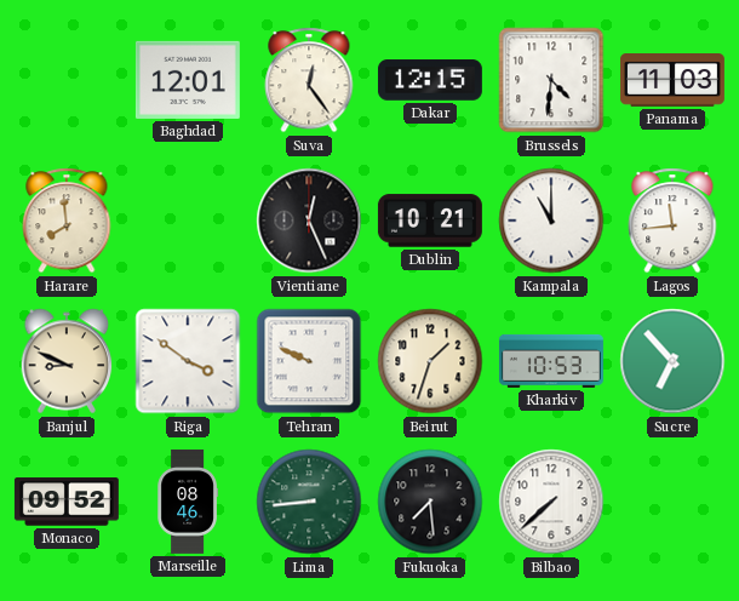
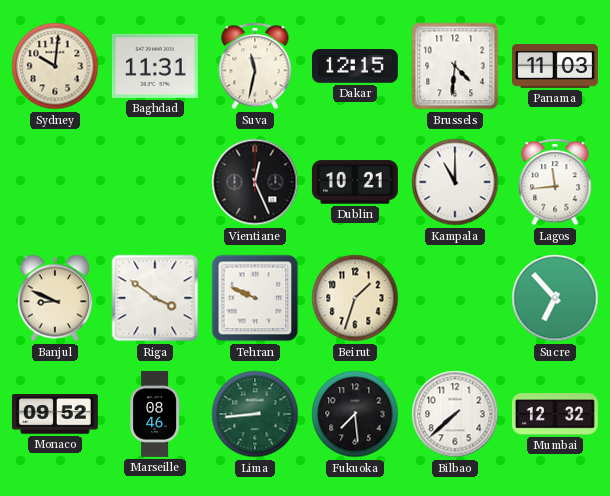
Sydney: none -> 10:01 (55, 66)
Baghdad: 12:01 -> 11:31 (155, 66)
Suva: 12:24 -> 11:32 (255, 66)
Harare: 7:59 -> none (67, 221)
Kharkiv: 10:53 -> none (551, 361)
Mumbai: none -> 12:32 (555, 414)
